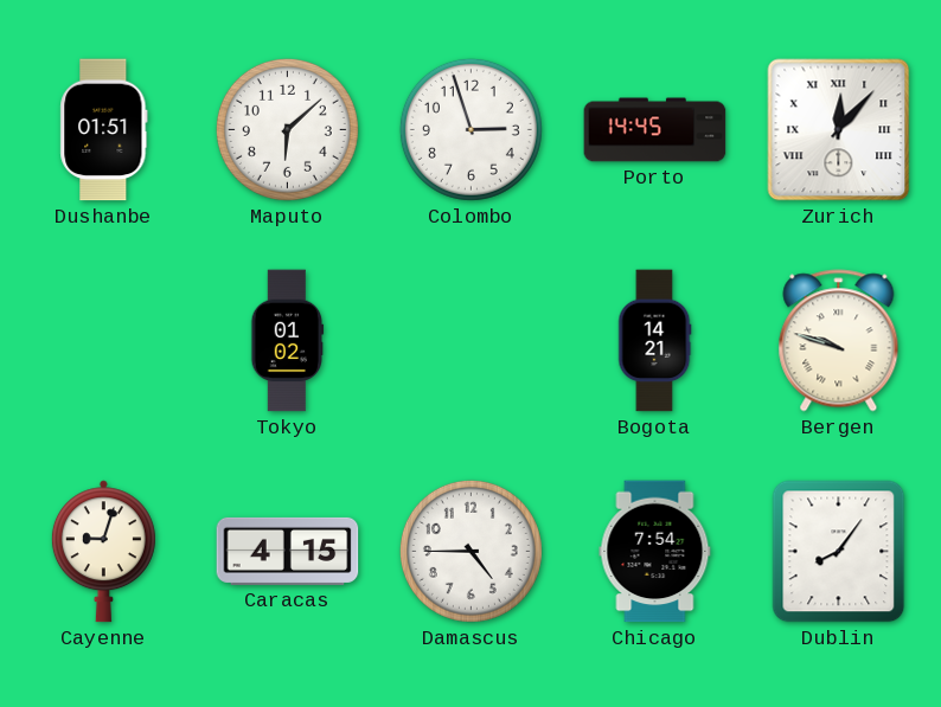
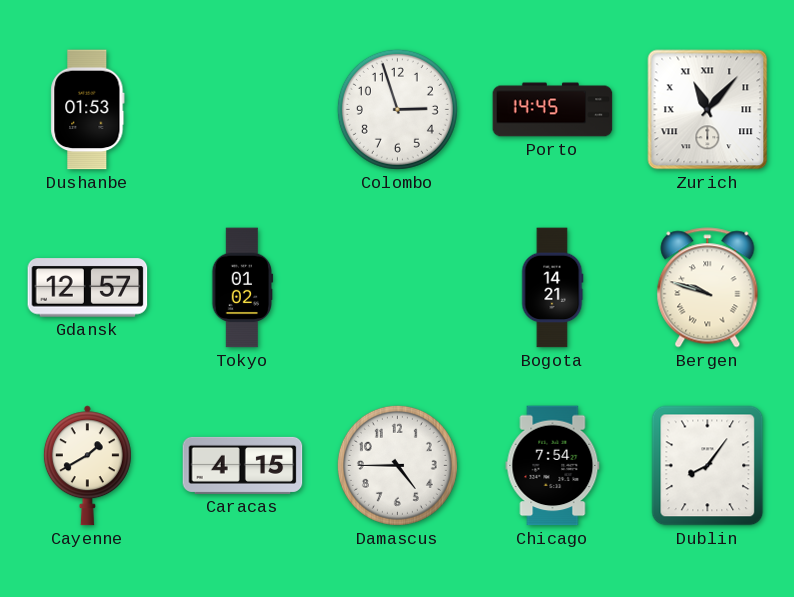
Dushanbe: 01:51 -> 01:53 (88, 110)
Maputo: 6:08 -> none (287, 129)
Zurich: 12:07 -> 11:07 (708, 110)
Gdansk: none -> 12:57 (88, 288)
Cayenne: 9:03 -> 1:40 (87, 466)
